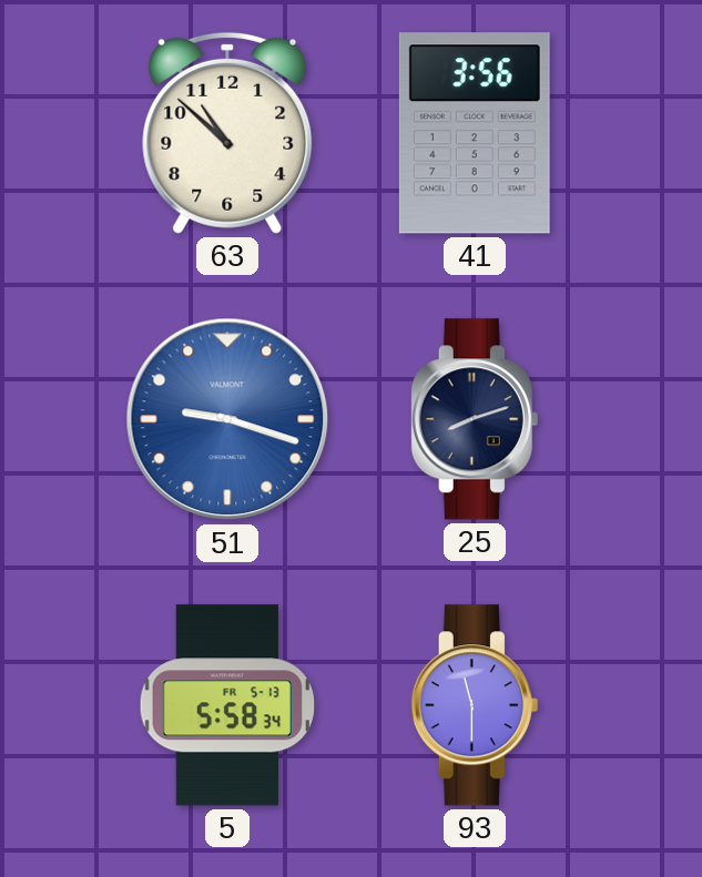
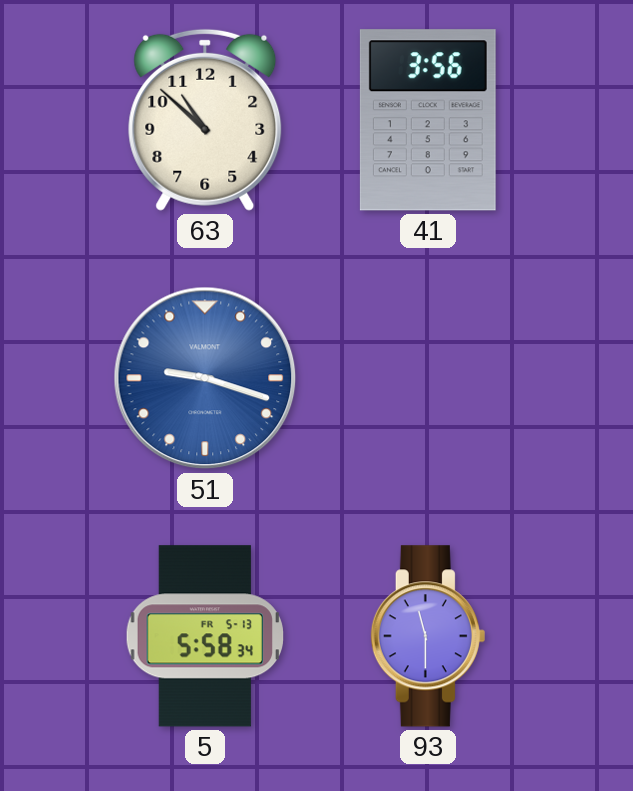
25: 8:12 -> none (475, 419)
